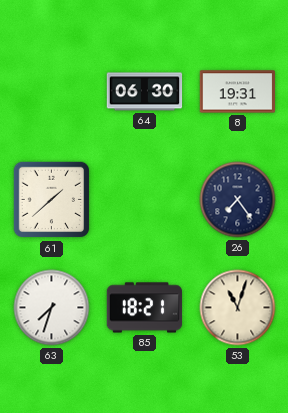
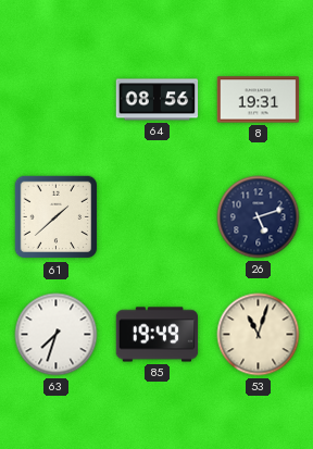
64: 06:30 -> 08:56 (158, 100)
26: 7:24 -> 5:12 (259, 217)
85: 18:21 -> 19:49 (158, 335)
